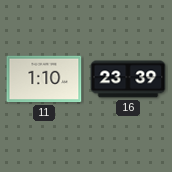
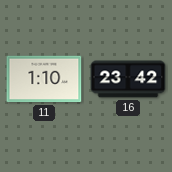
16: 23:39 -> 23:42 (128, 79)
